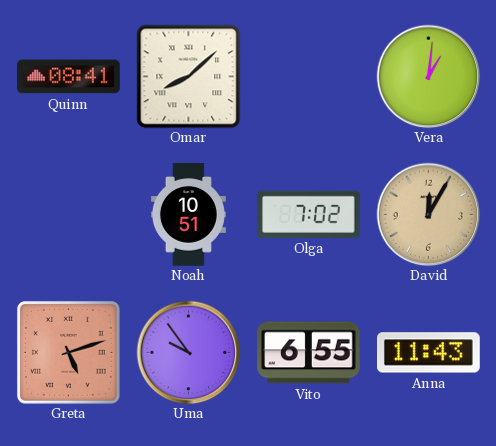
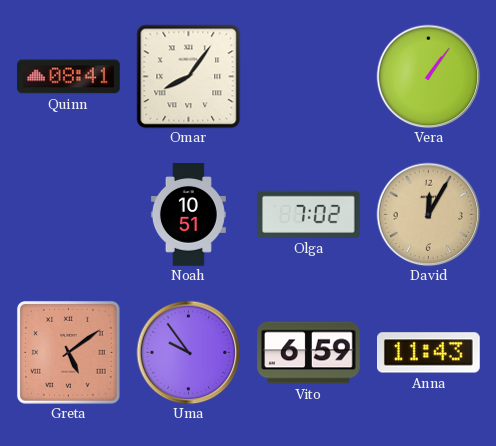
Omar: 8:08 -> 8:06 (188, 76)
Vera: 1:01 -> 1:06 (428, 76)
Greta: 5:12 -> 5:09 (69, 353)
Vito: 6:55 -> 6:59 (309, 353)
